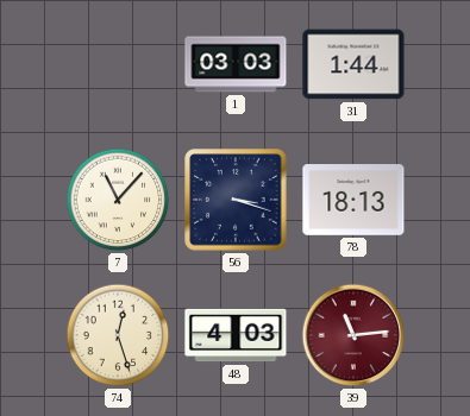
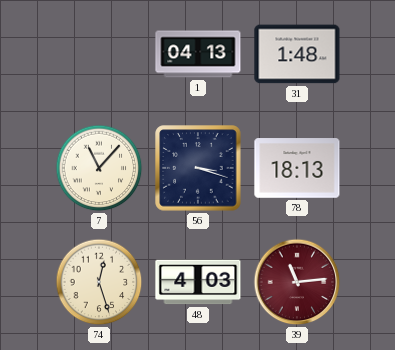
1: 03:03 -> 04:13 (198, 54)
31: 1:44 -> 1:48 (297, 54)
